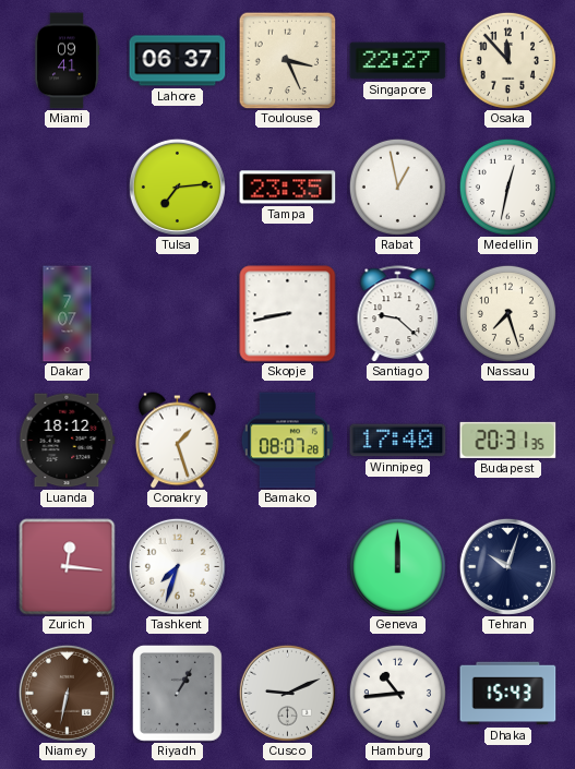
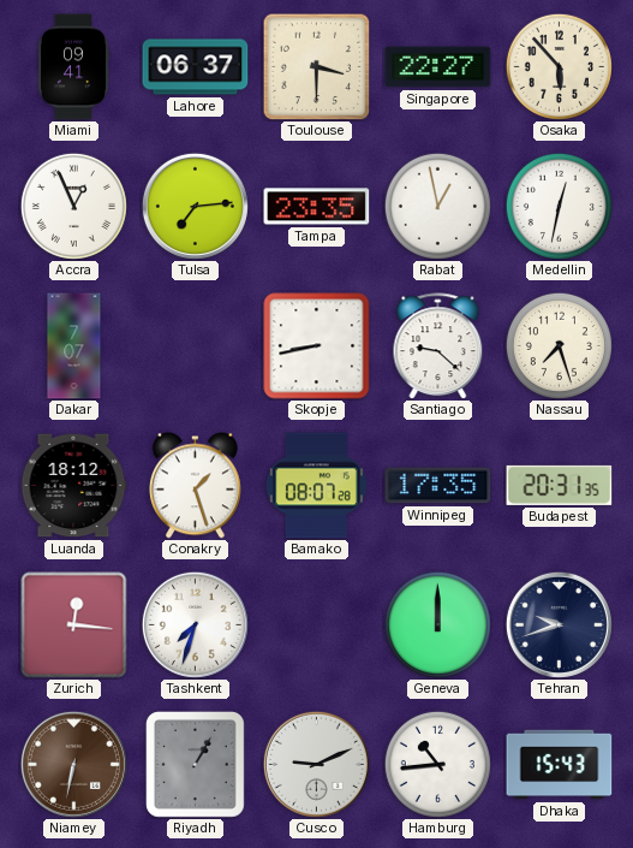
Toulouse: 3:26 -> 3:30 (316, 66)
Osaka: 11:53 -> 5:53 (559, 66)
Accra: none -> 12:56 (73, 206)
Winnipeg: 17:40 -> 17:35 (438, 486)
Tehran: 10:03 -> 9:42 (559, 624)
